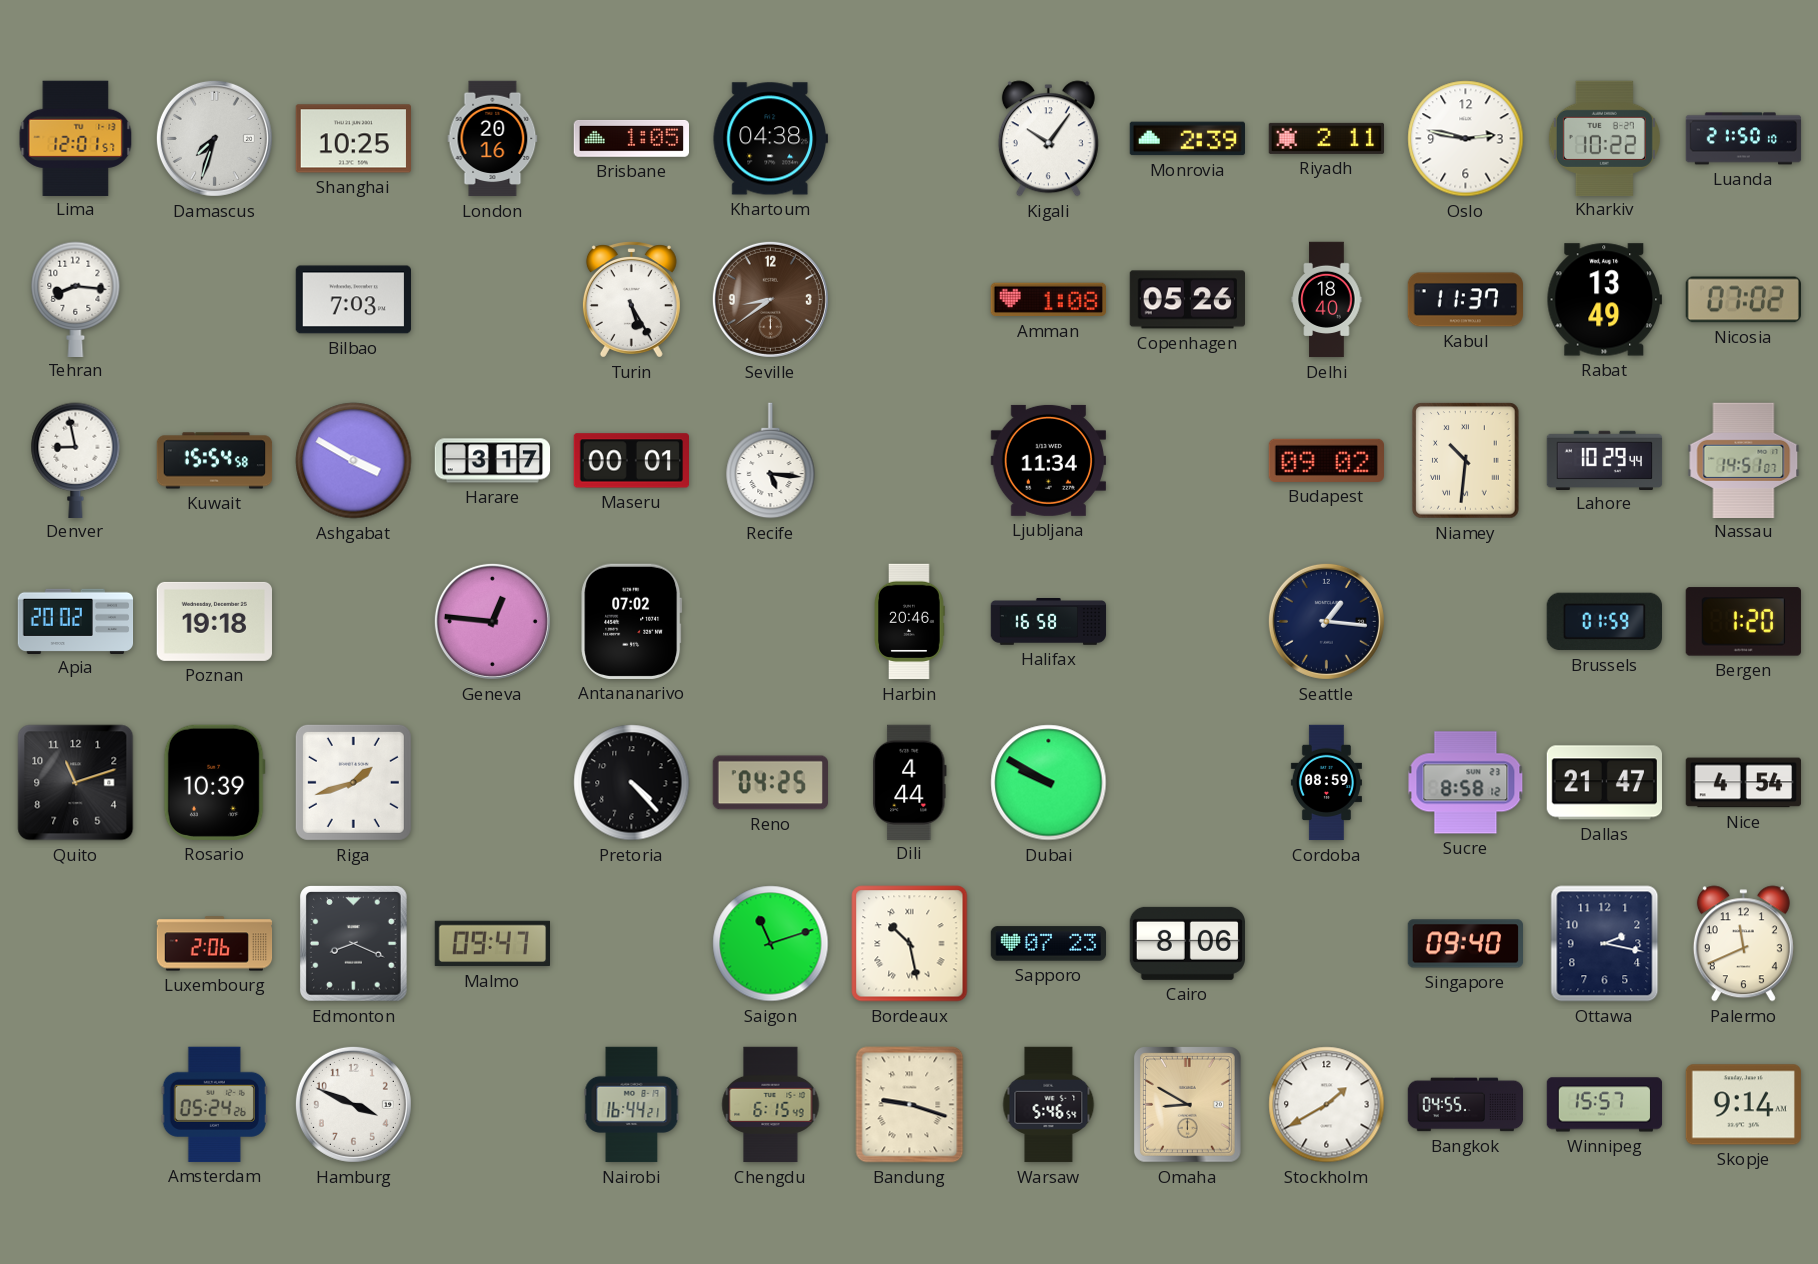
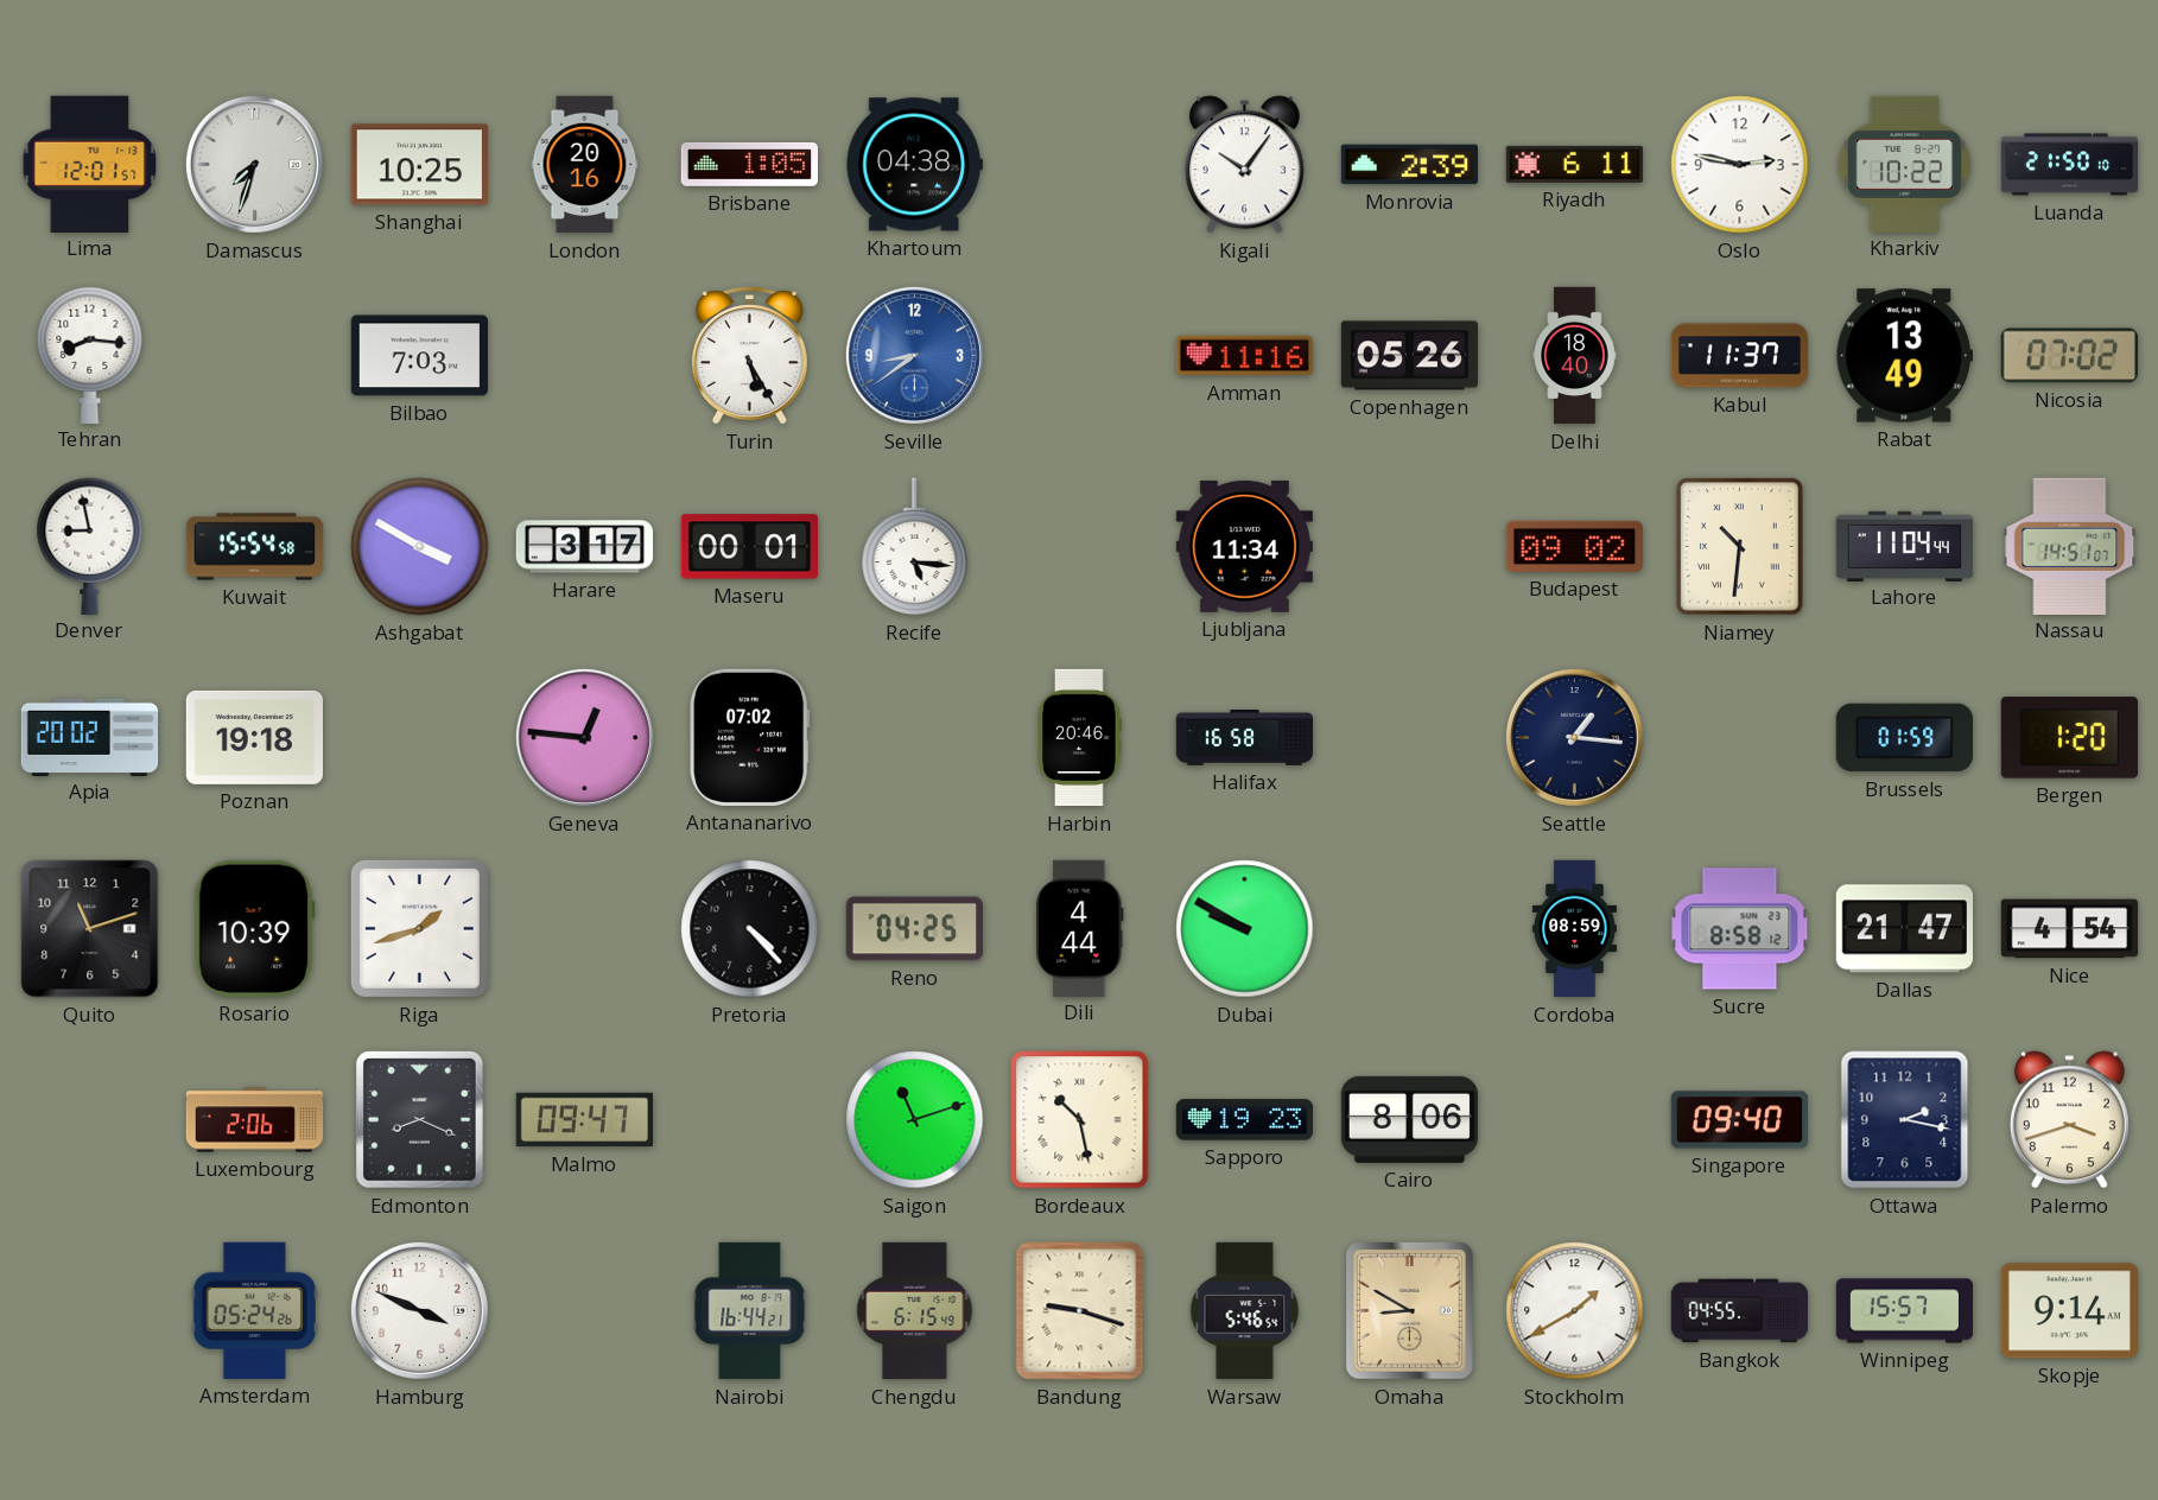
Riyadh: 2:11 -> 6:11 (1575, 164)
Seville dial: brown -> blue (914, 355)
Amman: 1:08 -> 11:16 (1244, 356)
Lahore: 10:29 -> 11:04 (1905, 546)
Sapporo: 07:23 -> 19:23 (1245, 1120)
Palermo: 11:41 -> 3:42 (2069, 1120)
